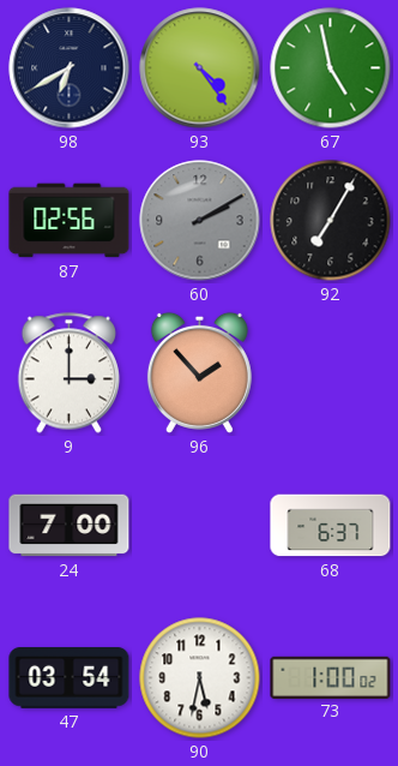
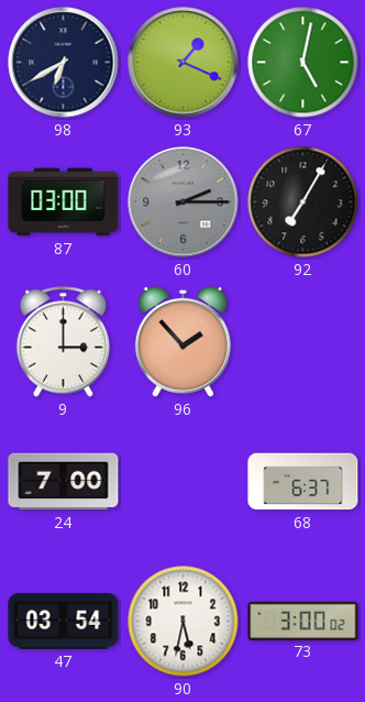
93: 4:24 -> 1:19 (184, 63)
67: 4:58 -> 5:02 (303, 63)
87: 02:56 -> 03:00 (64, 202)
60: 2:10 -> 2:15 (184, 202)
73: 1:00 -> 3:00 (303, 621)
